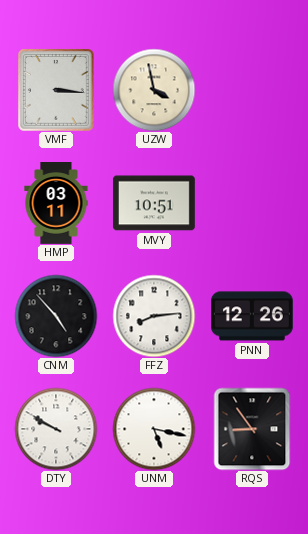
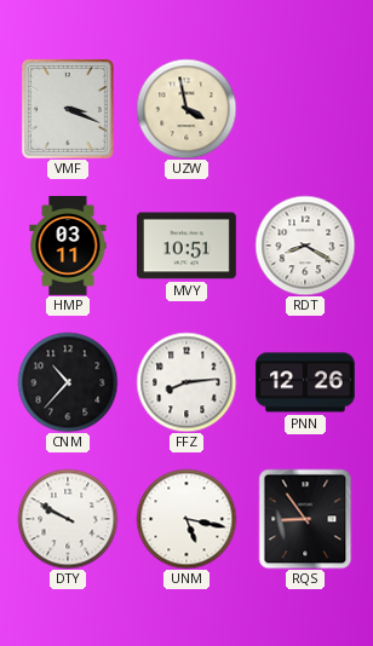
VMF: 3:16 -> 3:19 (69, 109)
RDT: none -> 8:20 (305, 246)
CNM: 4:53 -> 10:37 (68, 382)
